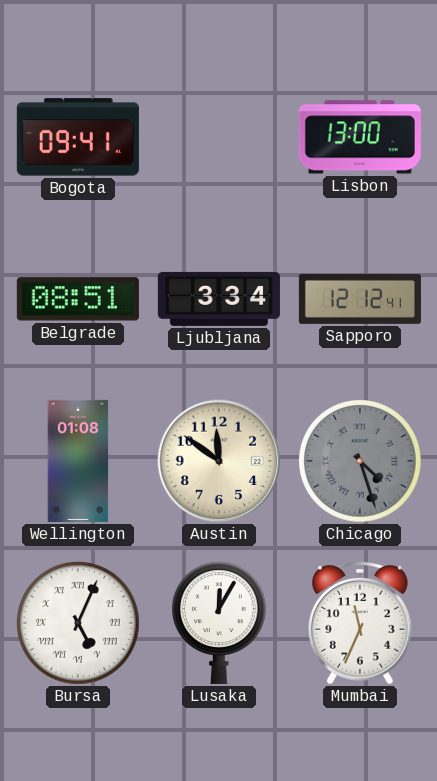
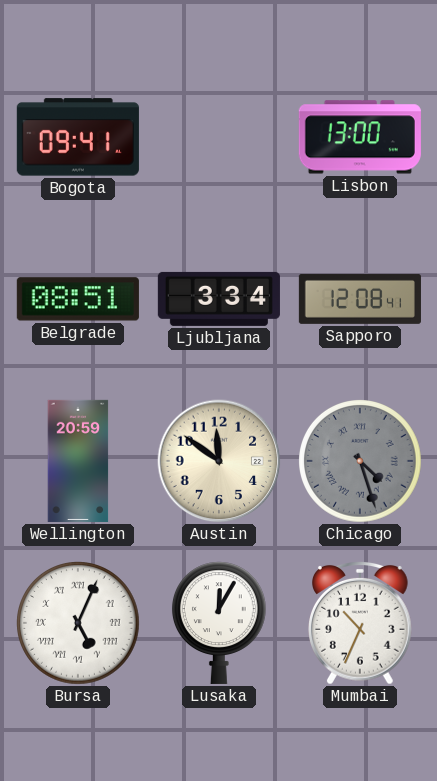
Sapporo: 12:12 -> 12:08 (360, 299)
Wellington: 01:08 -> 20:59 (78, 461)
Mumbai: 11:34 -> 10:34 (361, 623)
